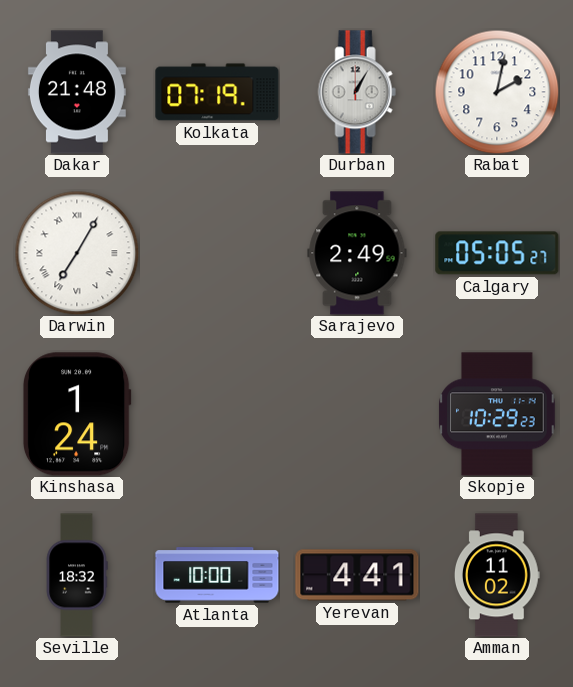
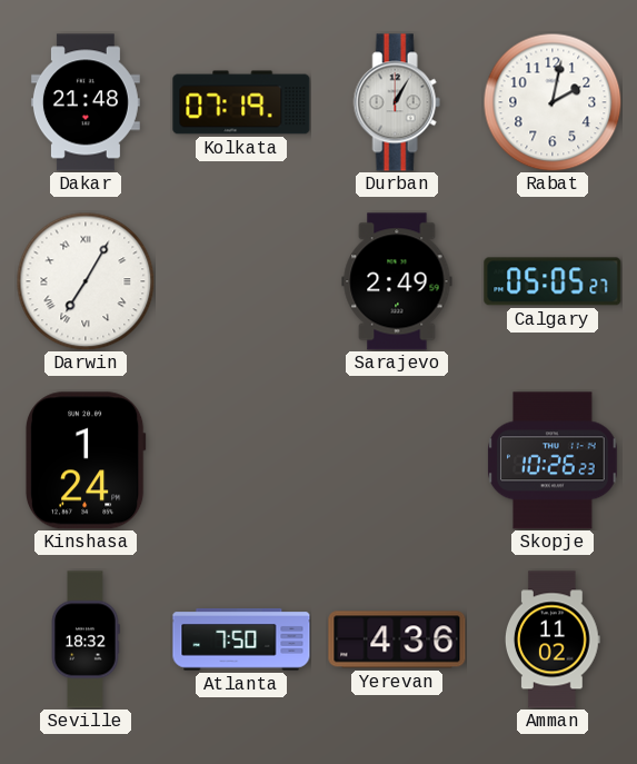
Skopje: 10:29 -> 10:26 (553, 460)
Atlanta: 10:00 -> 7:50 (241, 639)
Yerevan: 4:41 -> 4:36 (397, 639)
